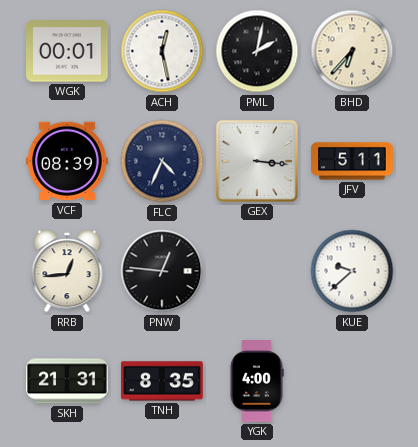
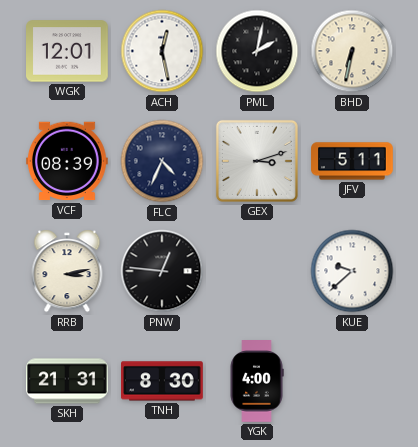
WGK: 00:01 -> 12:01 (68, 51)
BHD: 6:37 -> 6:32 (352, 51)
GEX: 3:16 -> 3:12 (257, 161)
RRB: 12:44 -> 3:13 (67, 271)
TNH: 8:35 -> 8:30 (163, 381)
